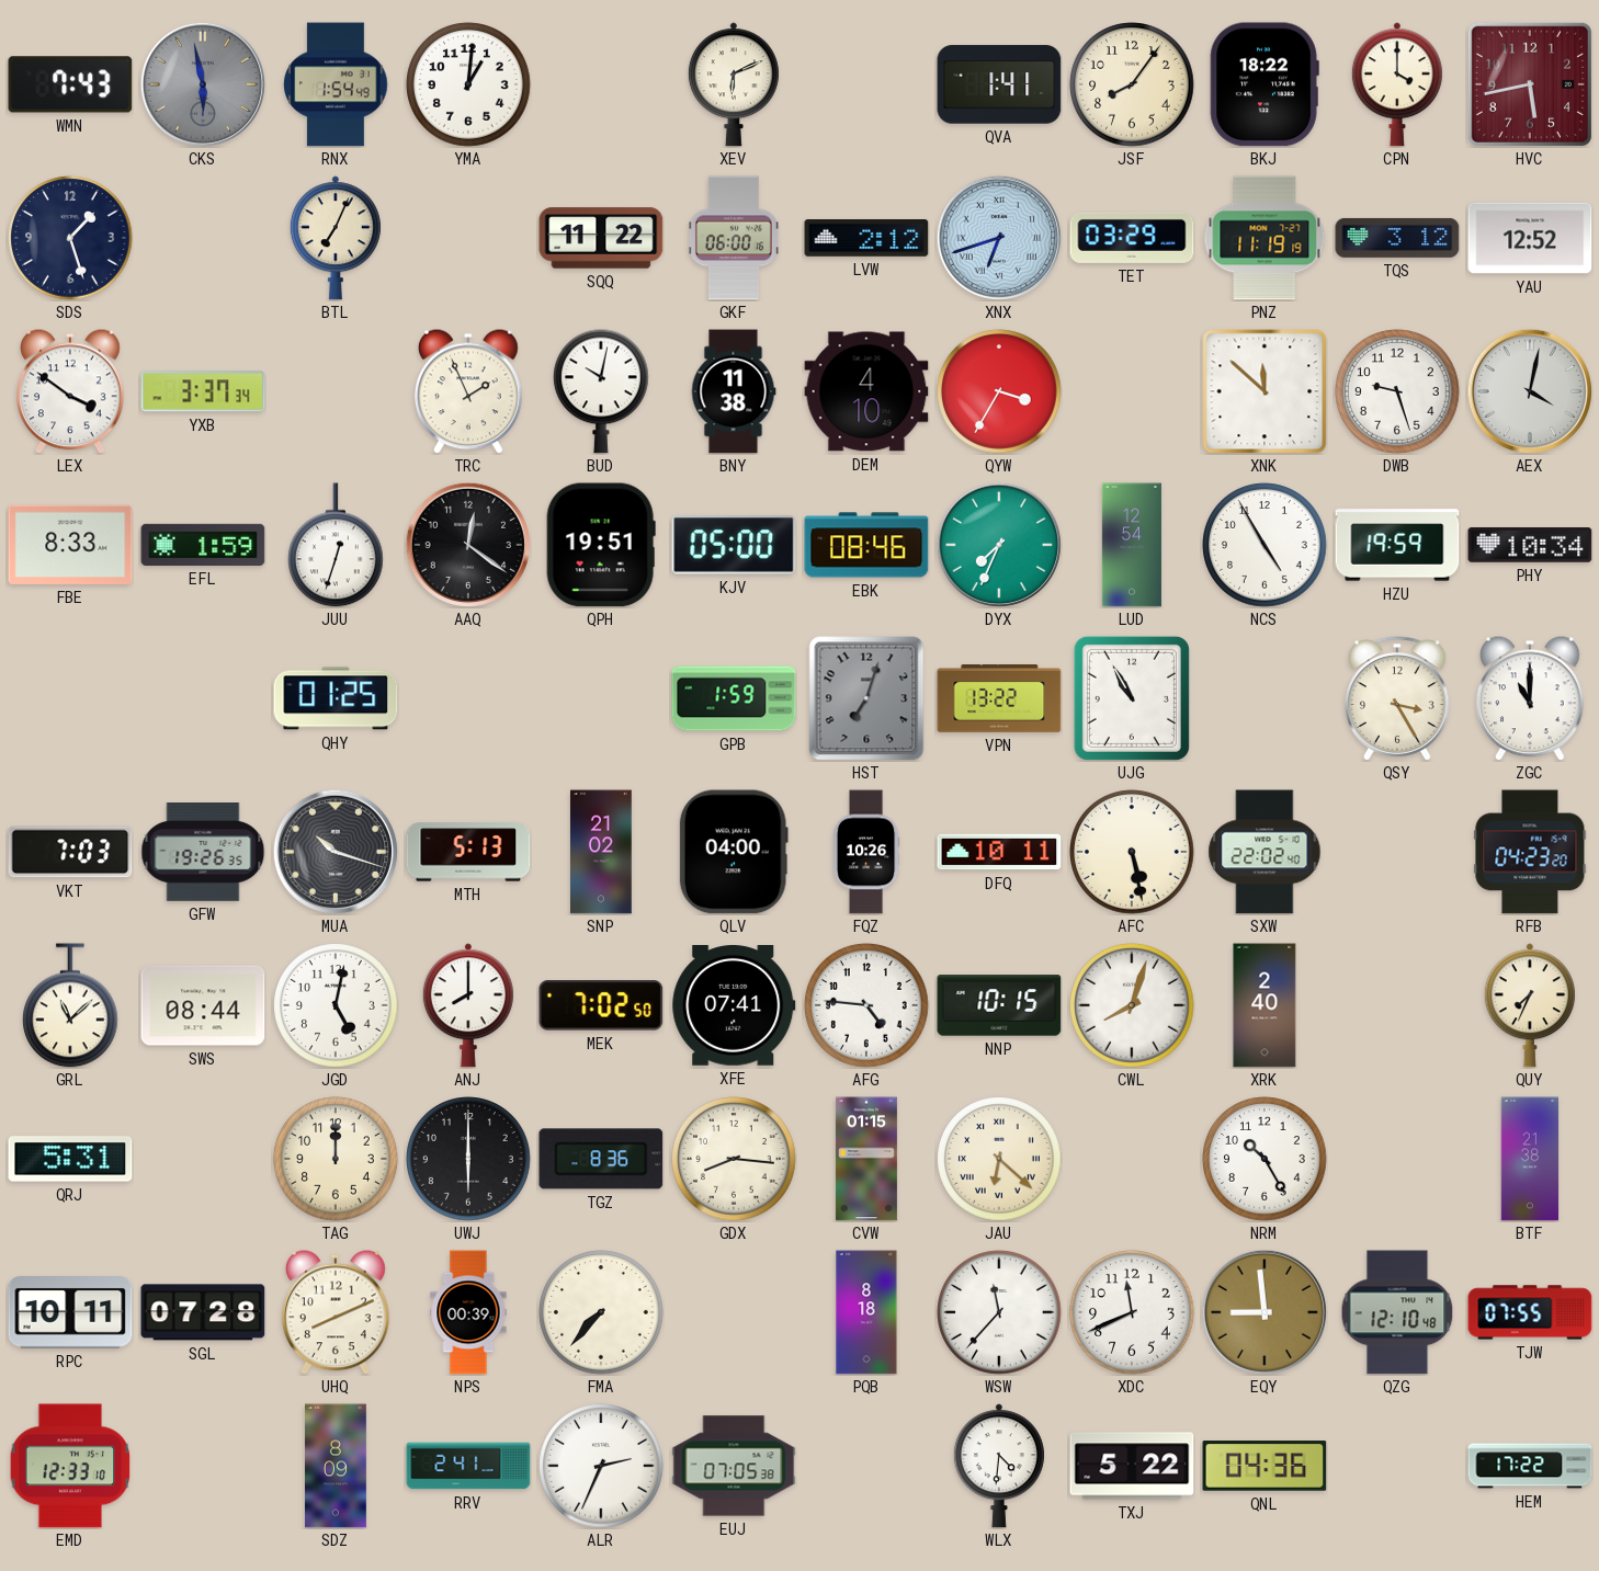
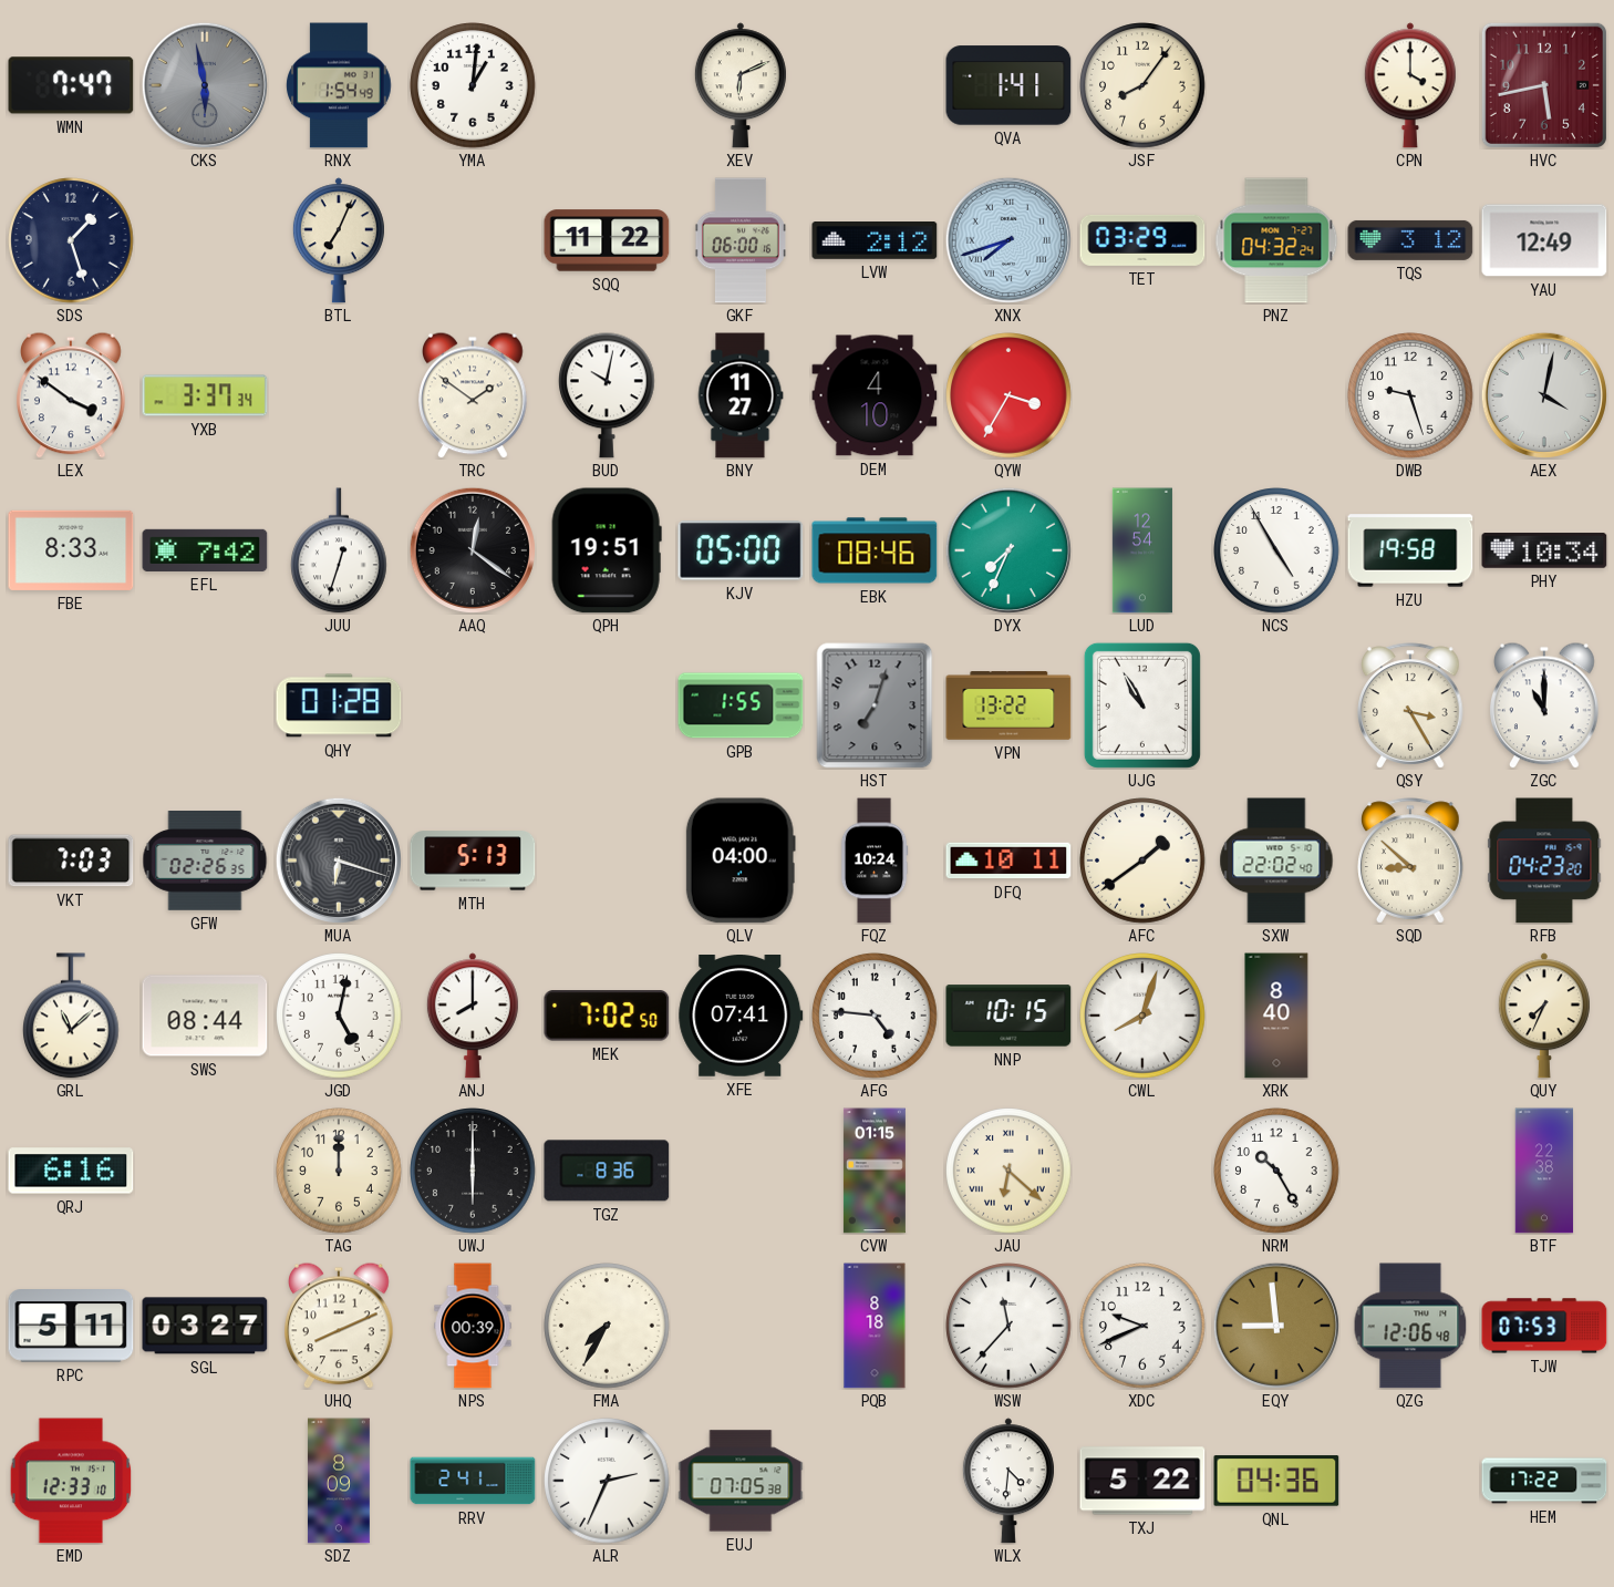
WMN: 7:43 -> 7:47 (71, 85)
BKJ: 18:22 -> none (1265, 84)
XNX: 6:42 -> 7:42 (1007, 240)
PNZ: 11:19 -> 04:32 (1276, 240)
YAU: 12:52 -> 12:49 (1544, 240)
TRC: 1:56 -> 1:51 (474, 395)
BNY: 11:38 -> 11:27 (741, 395)
XNK: 11:52 -> none (1265, 391)
EFL: 1:59 -> 7:42 (205, 550)
HZU: 19:59 -> 19:58 (1410, 550)
QHY: 01:25 -> 01:28 (339, 705)
GPB: 1:59 -> 1:55 (741, 705)
GFW: 19:26 -> 02:26 (205, 862)
MUA: 10:18 -> 6:18 (338, 861)
SNP: 21:02 -> none (601, 852)
FQZ: 10:26 -> 10:24 (875, 861)
AFC: 5:28 -> 1:39 (1142, 861)
SQD: none -> 8:52 (1410, 861)
XRK: 2:40 -> 8:40 (1276, 1016)
QRJ: 5:31 -> 6:16 (71, 1171)
GDX: 8:16 -> none (734, 1159)
BTF: 21:38 -> 22:38 (1544, 1171)
RPC: 10:11 -> 5:11 (71, 1326)
SGL: 07:28 -> 03:27 (205, 1326)
FMA: 7:37 -> 7:35 (607, 1326)
XDC: 11:41 -> 9:41 (1142, 1326)
QZG: 12:10 -> 12:06 (1410, 1326)
TJW: 07:55 -> 07:53 (1544, 1326)
